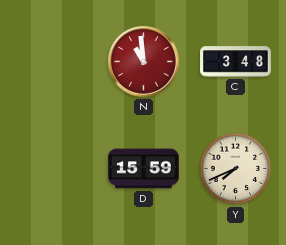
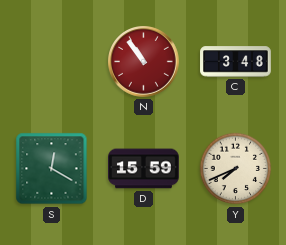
N: 10:59 -> 10:54 (144, 62)
S: none -> 12:20 (52, 169)
